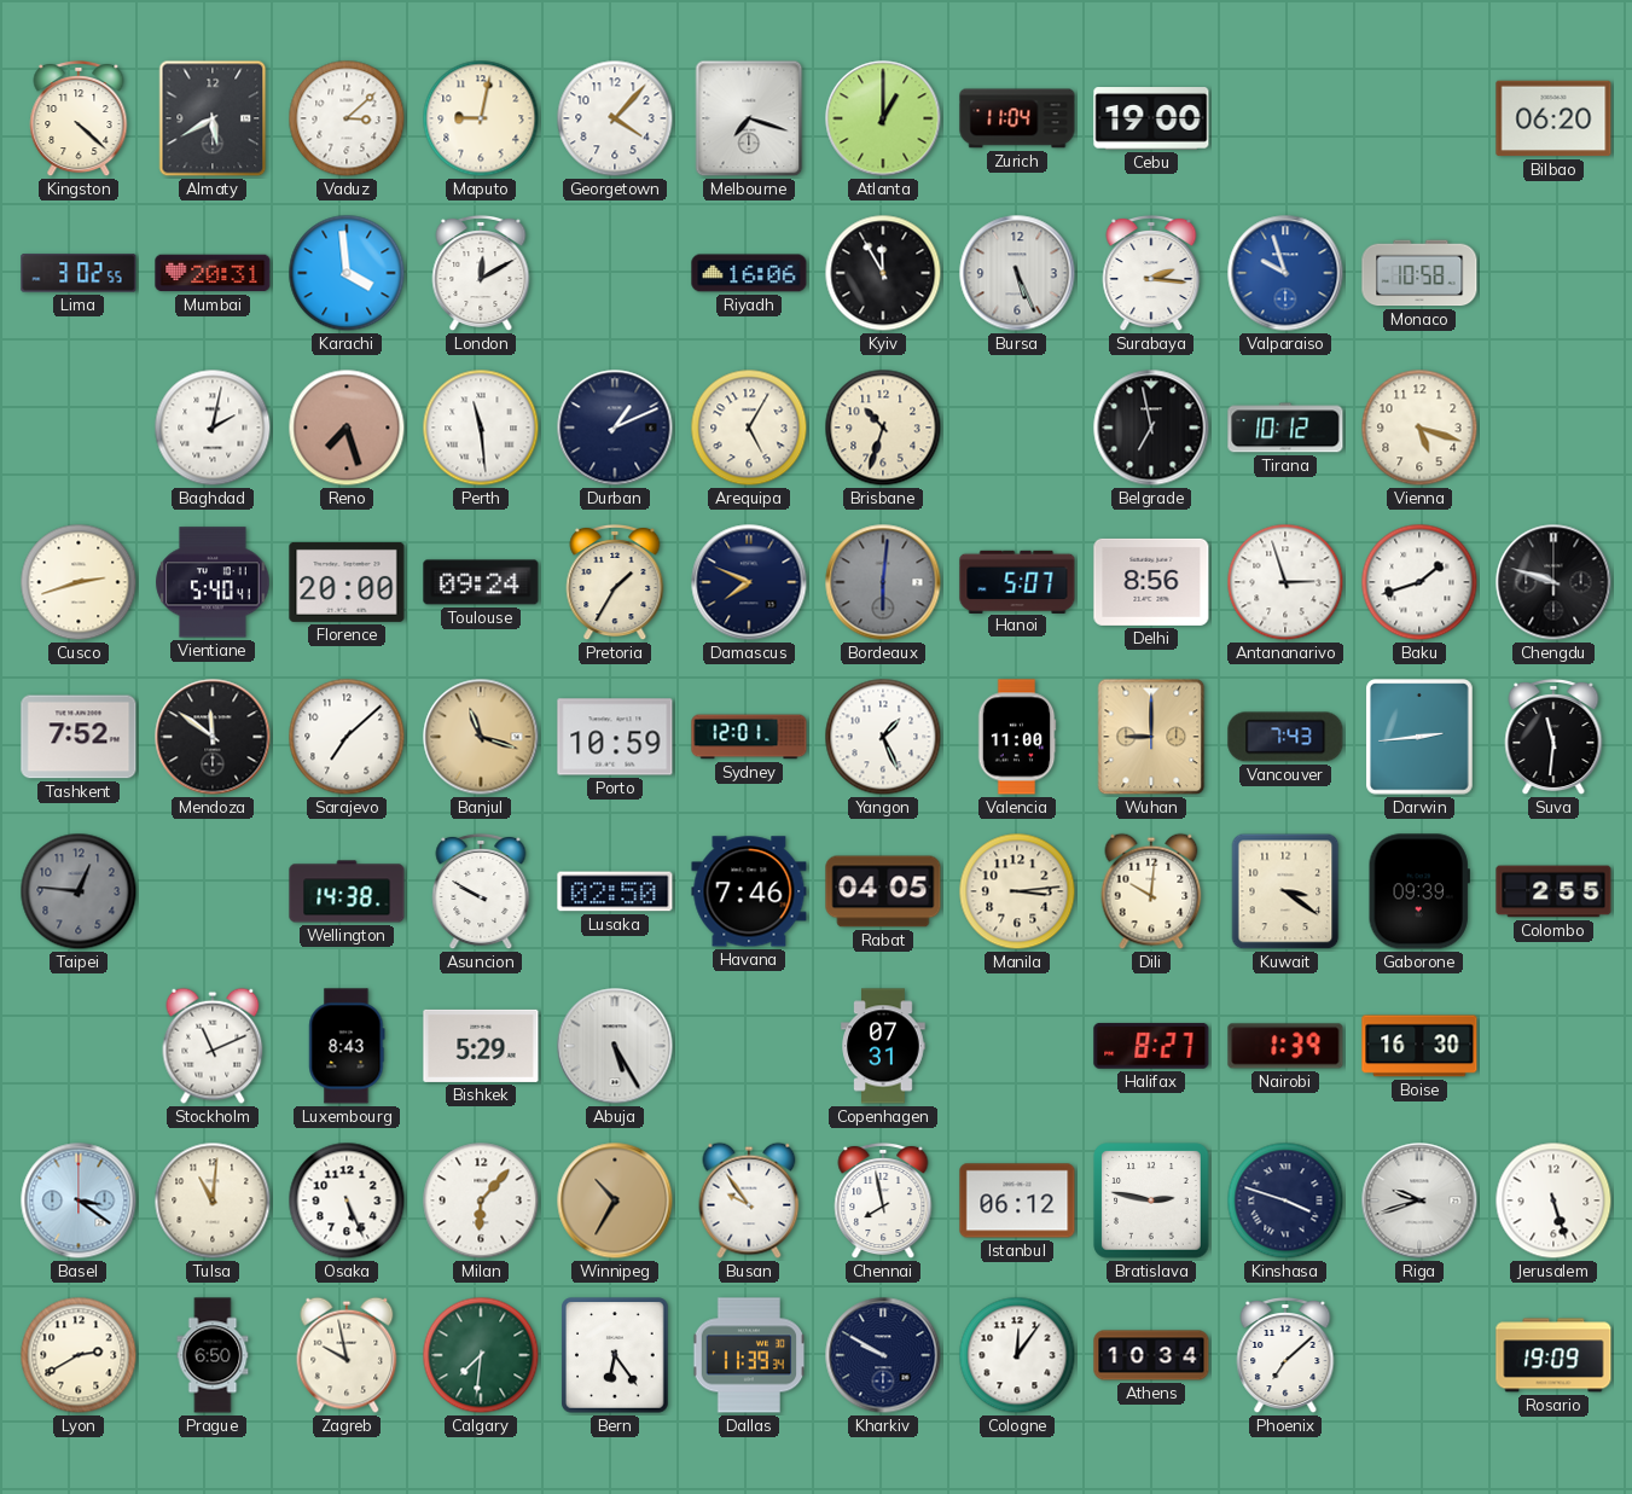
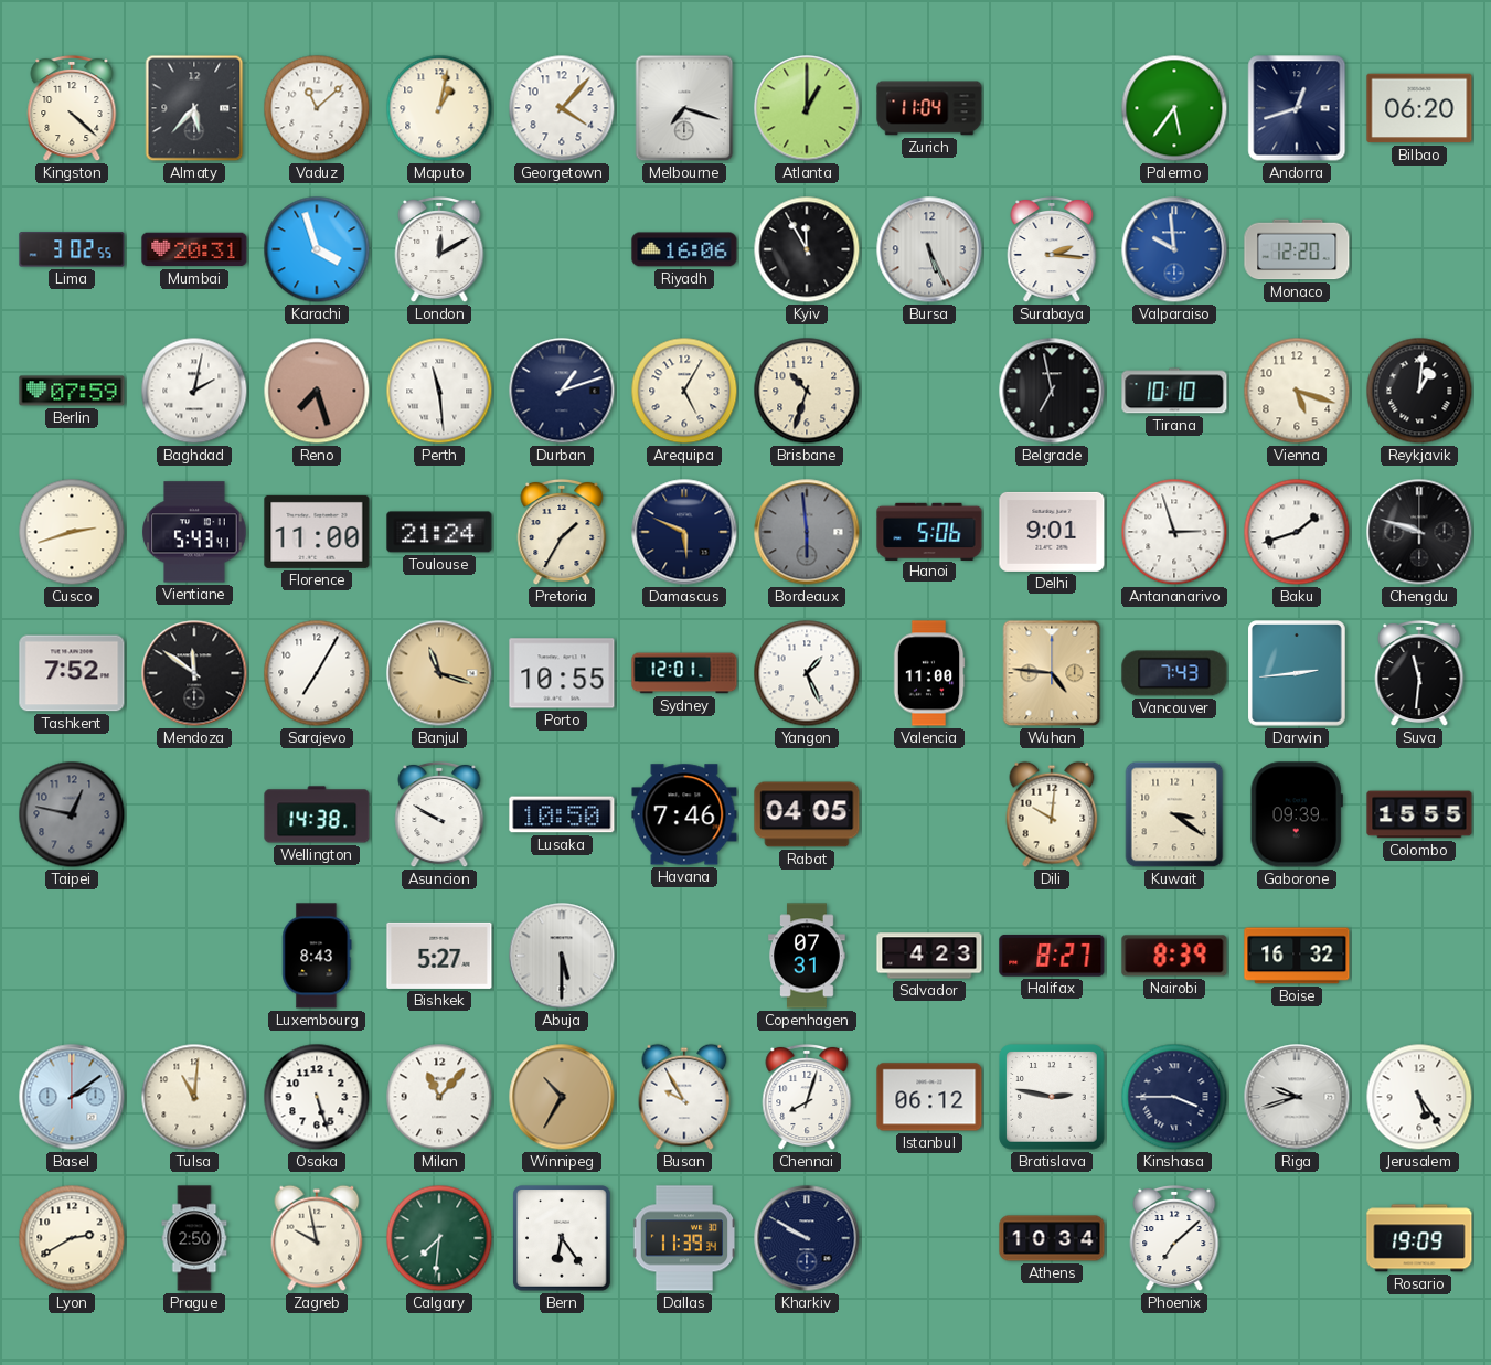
Almaty: 5:40 -> 5:37 (194, 108)
Vaduz: 3:08 -> 11:08 (317, 108)
Maputo: 9:02 -> 1:02 (439, 108)
Cebu: 19:00 -> none (1151, 118)
Palermo: none -> 5:36 (1174, 108)
Andorra: none -> 12:42 (1297, 108)
Karachi: 3:59 -> 3:57 (317, 249)
Valparaiso: 9:57 -> 9:59 (1174, 249)
Monaco: 10:58 -> 12:20 (1297, 249)
Berlin: none -> 07:59 (72, 391)
Durban: 1:11 -> 1:12 (562, 391)
Tirana: 10:12 -> 10:10 (1174, 391)
Reykjavik: none -> 1:01 (1419, 391)
Vientiane: 5:40 -> 5:43 (194, 532)
Florence: 20:00 -> 11:00 (317, 532)
Toulouse: 09:24 -> 21:24 (439, 532)
Damascus: 7:49 -> 5:49 (684, 532)
Bordeaux: 6:01 -> 5:59 (807, 532)
Hanoi: 5:07 -> 5:06 (929, 531)
Delhi: 8:56 -> 9:01 (1052, 532)
Sarajevo: 7:08 -> 7:05 (317, 673)
Porto: 10:59 -> 10:55 (562, 673)
Wuhan: 9:00 -> 4:46 (1052, 673)
Taipei: 12:46 -> 12:47 (72, 814)
Lusaka: 02:50 -> 10:50 (562, 814)
Manila: 3:14 -> none (1017, 891)
Colombo: 2:55 -> 15:55 (1419, 814)
Stockholm: 11:11 -> none (213, 1046)
Bishkek: 5:29 -> 5:27 (439, 956)
Abuja: 5:25 -> 5:30 (562, 956)
Salvador: none -> 4:23 (929, 956)
Nairobi: 1:39 -> 8:39 (1174, 956)
Boise: 16:30 -> 16:32 (1297, 956)
Basel: 3:21 -> 2:09 (72, 1097)
Osaka: 5:26 -> 5:27 (317, 1097)
Milan: 6:07 -> 11:07 (439, 1097)
Busan: 9:54 -> 9:55 (684, 1097)
Chennai: 7:58 -> 8:03 (807, 1097)
Kinshasa: 3:48 -> 3:45 (1174, 1097)
Jerusalem: 5:27 -> 5:24 (1419, 1097)
Prague: 6:50 -> 2:50 (194, 1238)
Cologne: 12:06 -> none (1017, 1355)
